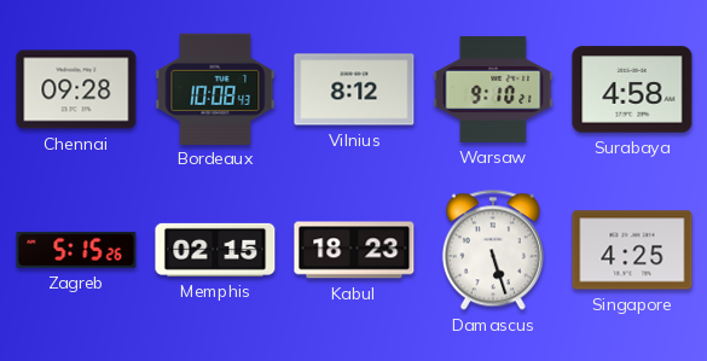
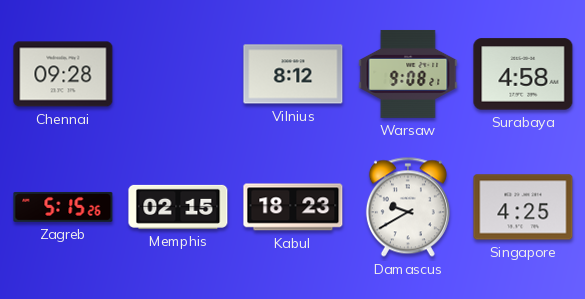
Bordeaux: 10:08 -> none (215, 88)
Warsaw: 9:10 -> 9:08 (408, 74)
Damascus: 5:27 -> 9:40 (408, 207)
